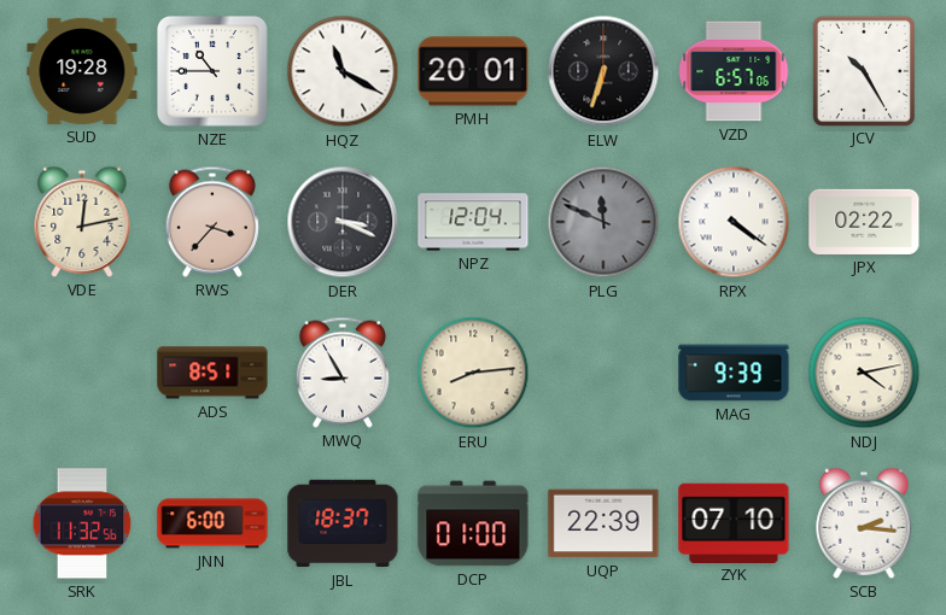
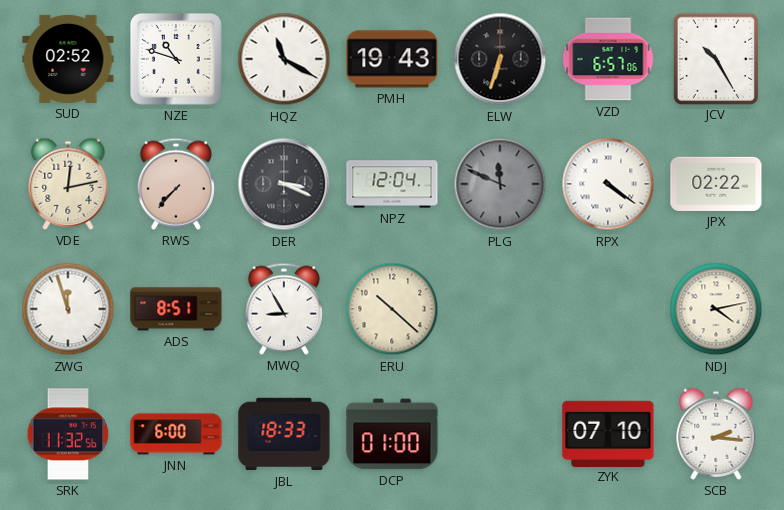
SUD: 19:28 -> 02:52 (68, 59)
NZE: 10:45 -> 10:48 (176, 59)
PMH: 20:01 -> 19:43 (392, 59)
RWS: 3:37 -> 7:37 (176, 184)
ZWG: none -> 11:57 (68, 309)
ERU: 8:14 -> 10:22 (392, 309)
MAG: 9:39 -> none (734, 373)
JBL: 18:37 -> 18:33 (284, 434)
UQP: 22:39 -> none (603, 523)
